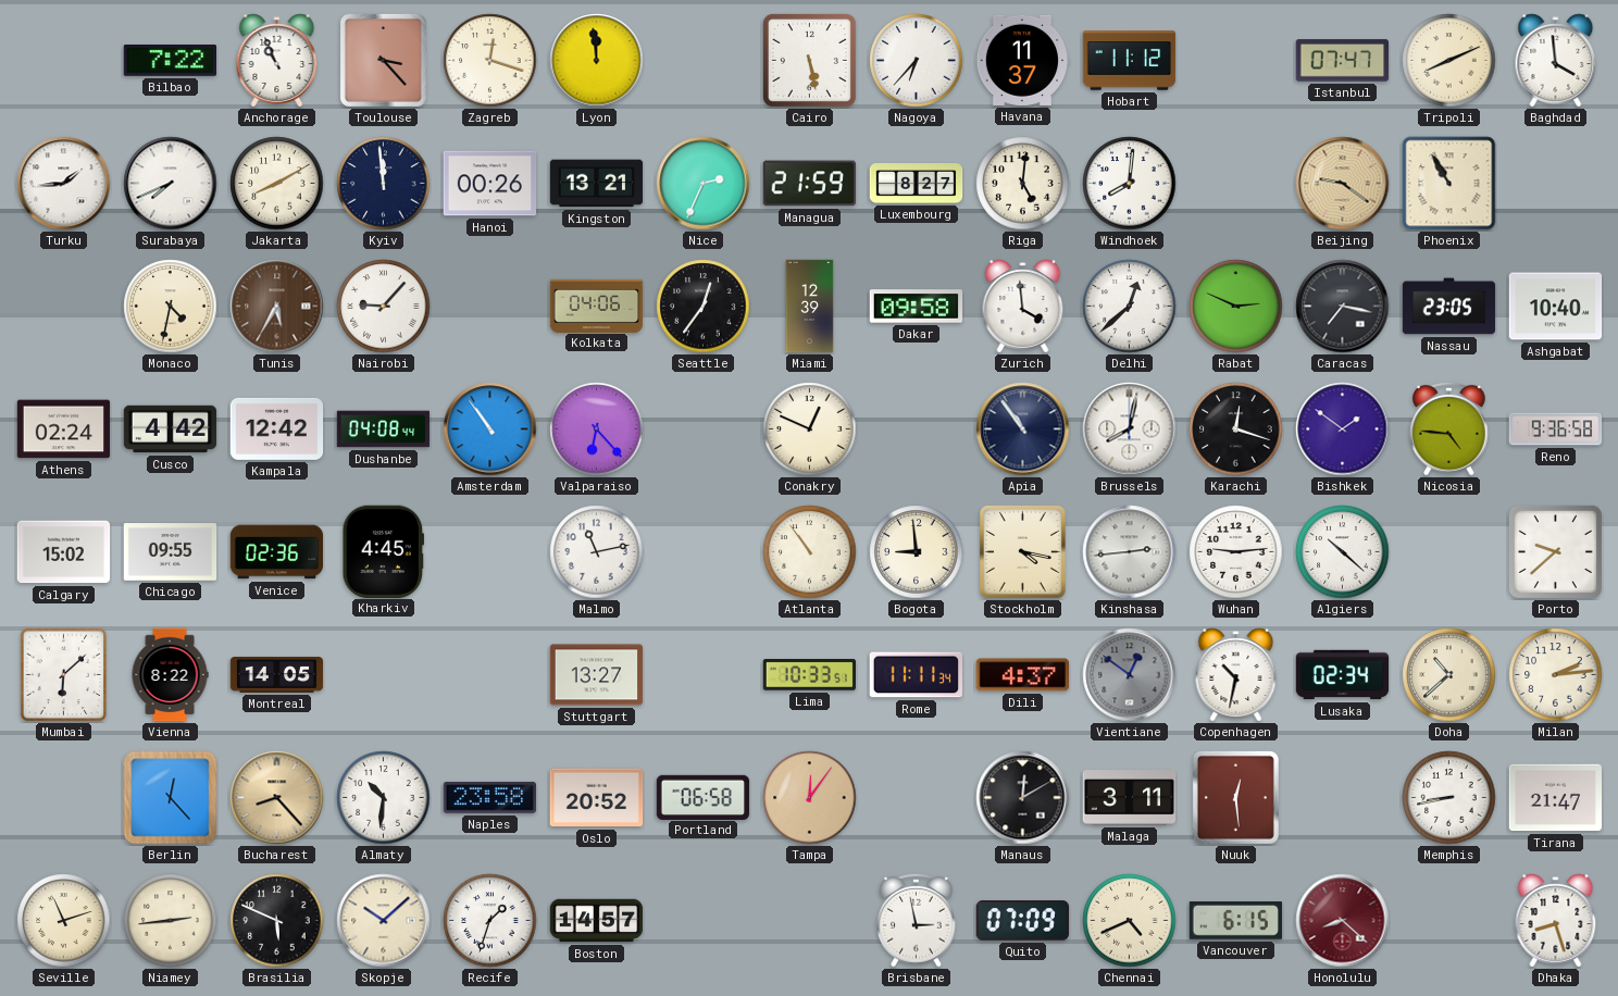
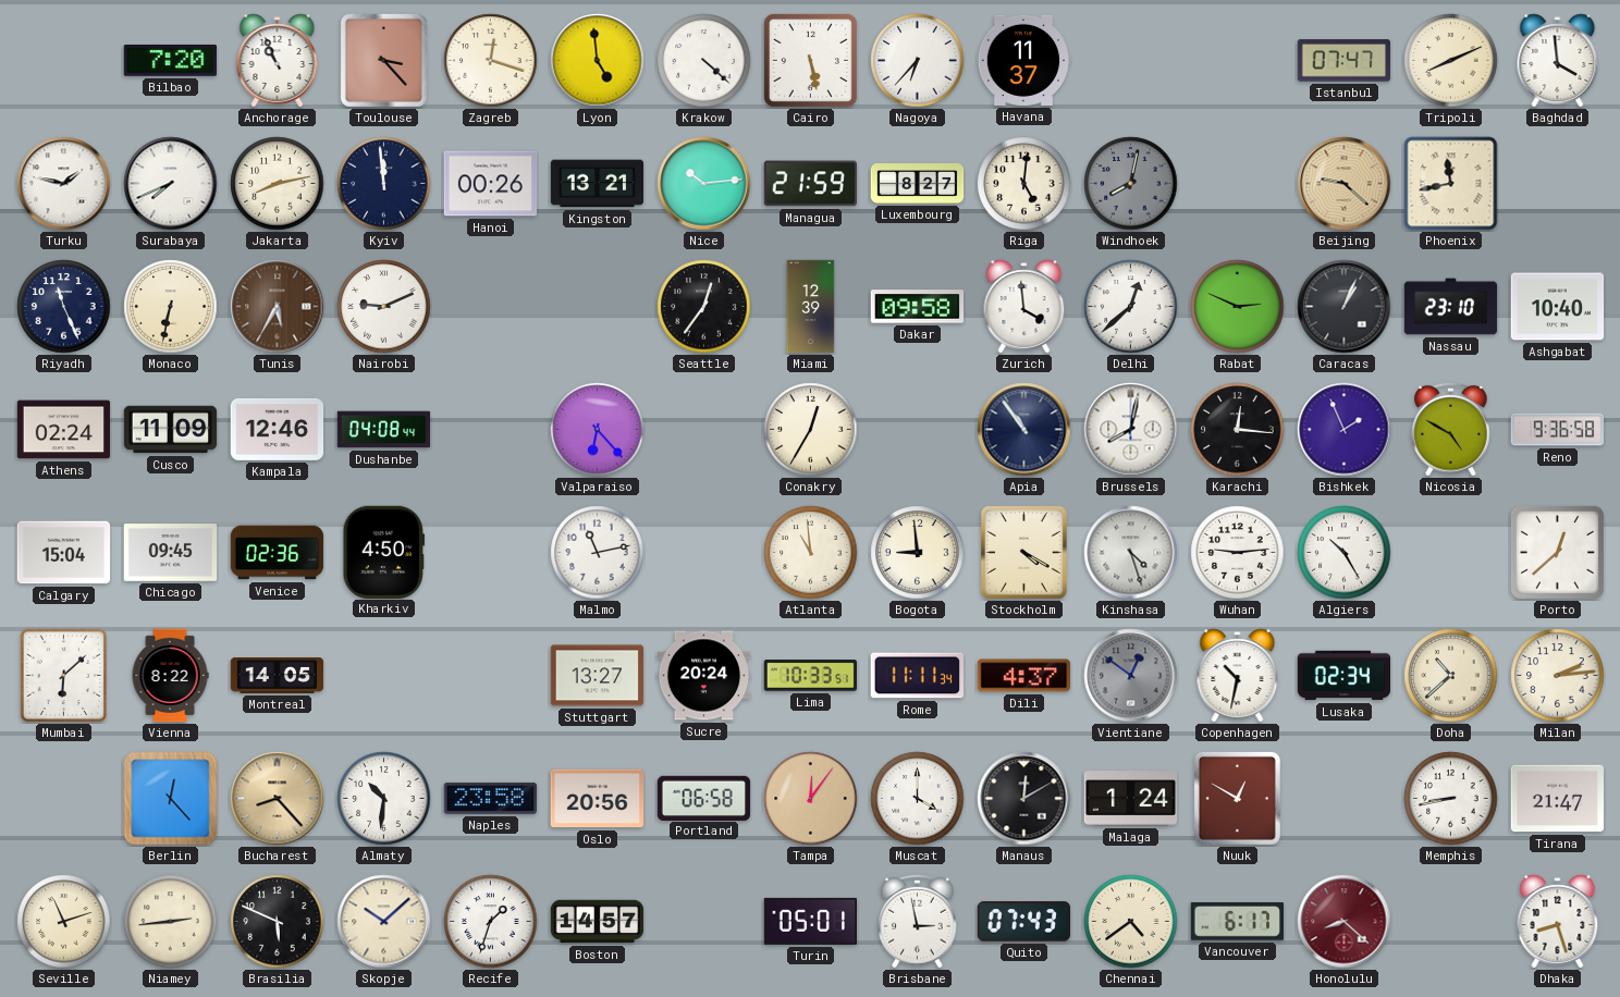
Bilbao: 7:22 -> 7:20 (170, 60)
Lyon: 11:59 -> 4:59 (598, 61)
Krakow: none -> 4:22 (704, 61)
Hobart: 11:12 -> none (1130, 61)
Turku: 1:44 -> 1:47 (64, 184)
Jakarta: 8:10 -> 8:13 (278, 184)
Nice: 2:34 -> 10:14 (704, 184)
Windhoek: 8:01 -> 8:02 (1131, 184)
Windhoek dial: white -> grey (1131, 184)
Beijing: 9:21 -> 9:22 (1345, 184)
Phoenix: 10:55 -> 11:43 (1451, 184)
Riyadh: none -> 11:26 (64, 307)
Monaco: 4:32 -> 6:32 (171, 307)
Nairobi: 9:07 -> 9:11 (384, 307)
Kolkata: 04:06 -> none (597, 306)
Caracas: 7:17 -> 1:04 (1345, 307)
Nassau: 23:05 -> 23:10 (1451, 307)
Cusco: 4:42 -> 11:09 (171, 430)
Kampala: 12:42 -> 12:46 (278, 429)
Amsterdam: 10:54 -> none (490, 429)
Conakry: 12:49 -> 12:35 (811, 430)
Karachi: 12:18 -> 12:16 (1238, 430)
Bishkek: 1:51 -> 1:56 (1345, 430)
Nicosia: 4:46 -> 4:50 (1451, 429)
Calgary: 15:02 -> 15:04 (64, 553)
Chicago: 09:55 -> 09:45 (171, 553)
Kharkiv: 4:45 -> 4:50 (383, 552)
Atlanta: 10:54 -> 10:59 (811, 553)
Stockholm: 4:17 -> 4:20 (1023, 552)
Kinshasa: 2:44 -> 4:27 (1131, 553)
Algiers: 10:22 -> 10:25 (1345, 553)
Porto: 9:38 -> 12:38 (1557, 552)
Sucre: none -> 20:24 (704, 676)
Oslo: 20:52 -> 20:56 (598, 799)
Muscat: none -> 4:00 (918, 799)
Malaga: 3:11 -> 1:24 (1131, 799)
Nuuk: 12:29 -> 12:50 (1237, 798)
Turin: none -> 05:01 (810, 921)
Quito: 07:09 -> 07:43 (1023, 922)
Chennai: 4:41 -> 4:39 (1131, 922)
Vancouver: 6:15 -> 6:17 (1237, 922)
